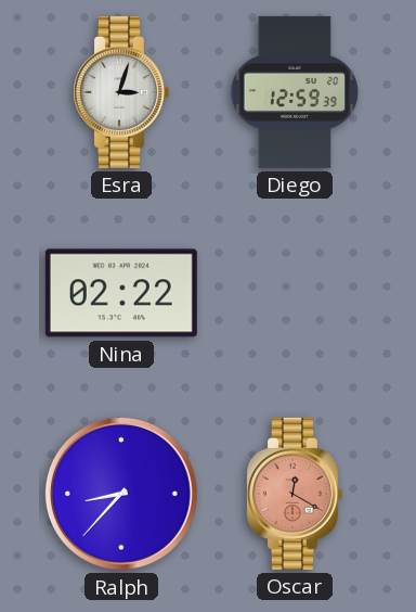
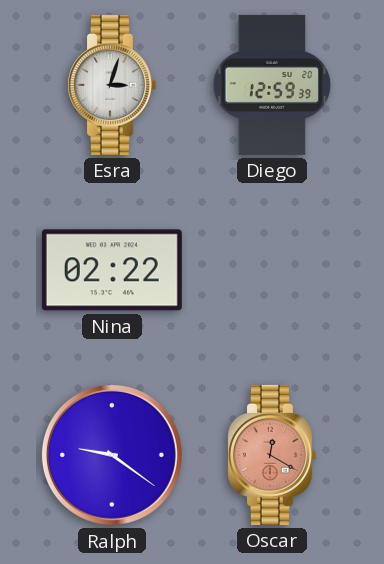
Ralph: 8:37 -> 9:21 (112, 455)
